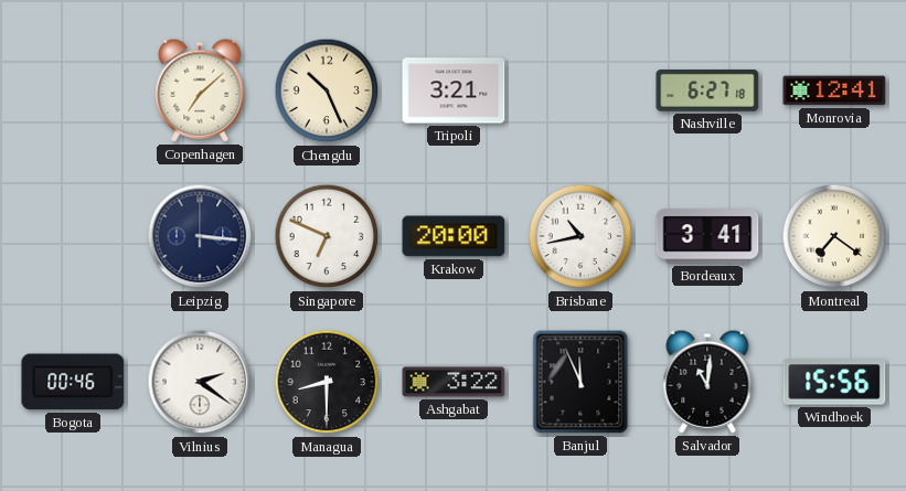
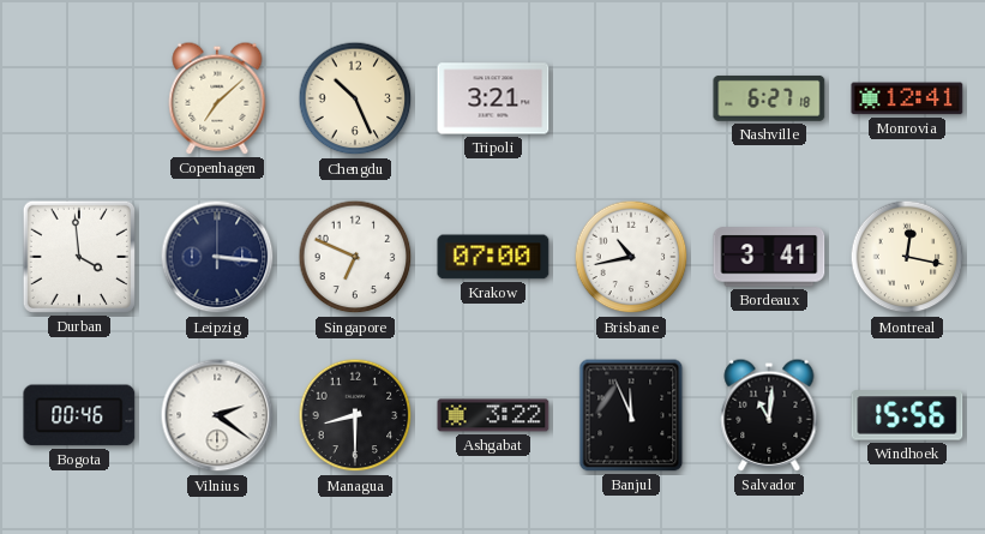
Durban: none -> 3:59 (79, 257)
Krakow: 20:00 -> 07:00 (493, 257)
Montreal: 7:21 -> 12:17 (907, 257)
